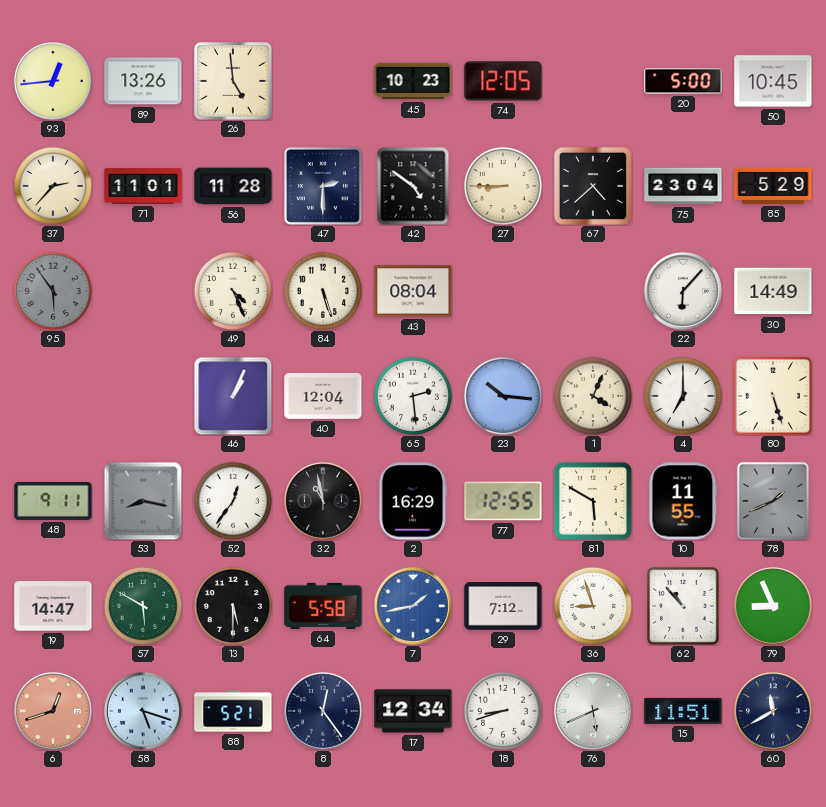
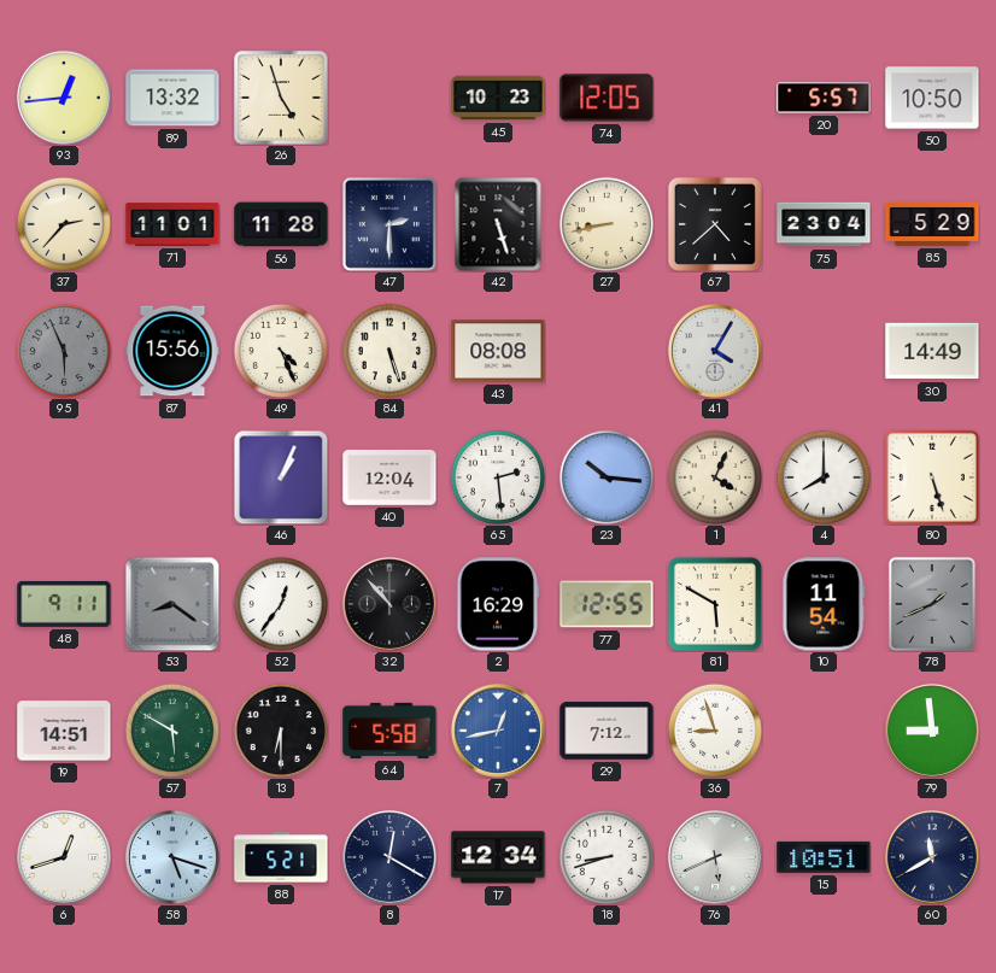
89: 13:26 -> 13:32 (172, 98)
26: 4:59 -> 4:57 (281, 98)
20: 5:00 -> 5:57 (824, 98)
50: 10:45 -> 10:50 (932, 98)
42: 4:51 -> 5:27 (498, 224)
27: 8:45 -> 8:43 (605, 223)
95: 5:54 -> 5:56 (63, 350)
87: none -> 15:56 (172, 351)
43: 08:04 -> 08:08 (498, 351)
41: none -> 4:05 (715, 351)
22: 6:07 -> none (683, 291)
4: 7:00 -> 8:00 (822, 476)
53: 8:17 -> 8:21 (172, 604)
32: 10:58 -> 10:53 (389, 604)
10: 11:55 -> 11:54 (824, 604)
19: 14:47 -> 14:51 (64, 731)
13: 5:30 -> 6:30 (280, 729)
7: 1:43 -> 12:43 (498, 731)
62: 10:53 -> none (683, 606)
79: 8:56 -> 8:59 (932, 731)
6 dial: salmon -> white (64, 857)
8: 12:24 -> 12:20 (389, 857)
15: 11:51 -> 10:51 (824, 857)
